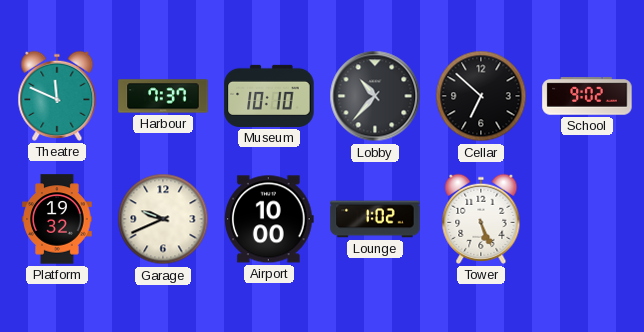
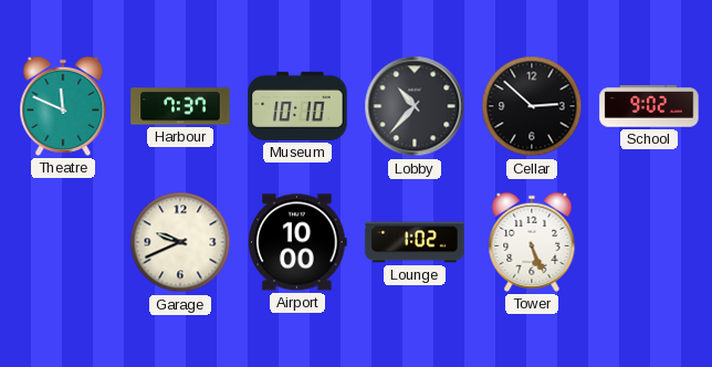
Cellar: 6:52 -> 2:52 (532, 106)
Platform: 19:32 -> none (57, 219)
